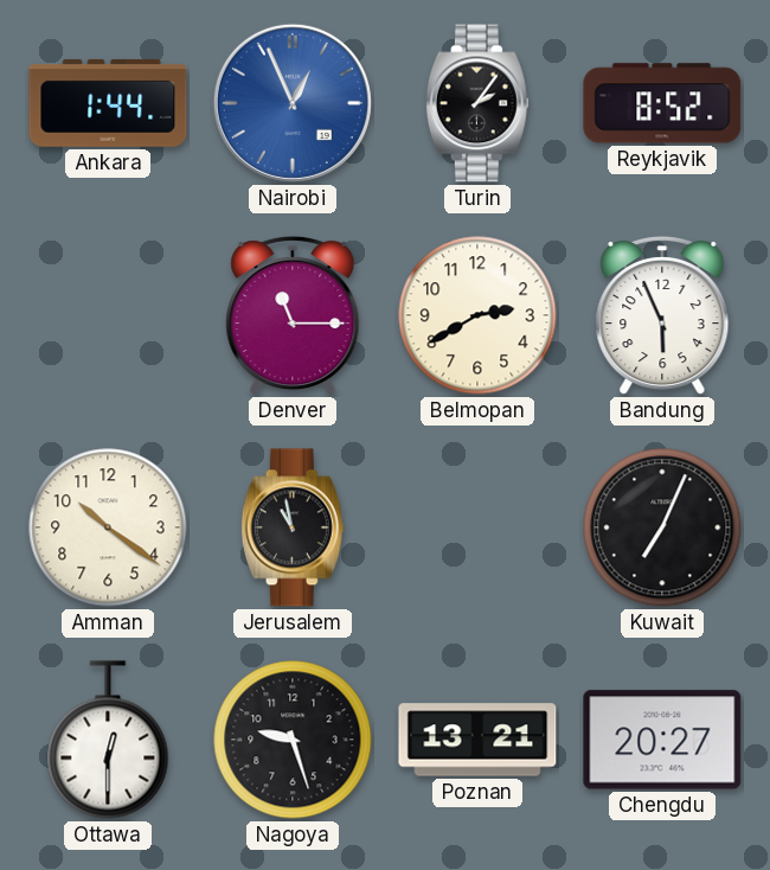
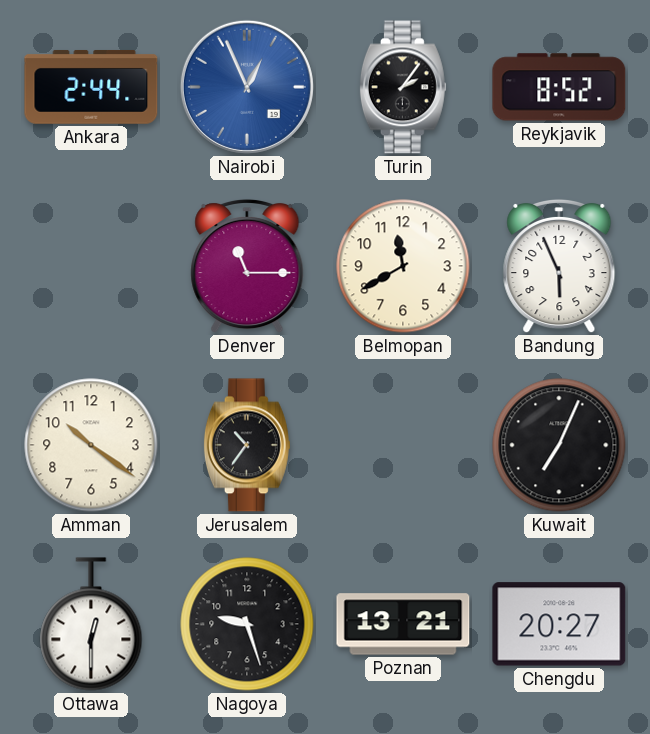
Ankara: 1:44 -> 2:44 (91, 87)
Belmopan: 2:40 -> 11:40 (403, 266)
Jerusalem: 10:58 -> 10:36 (247, 445)
